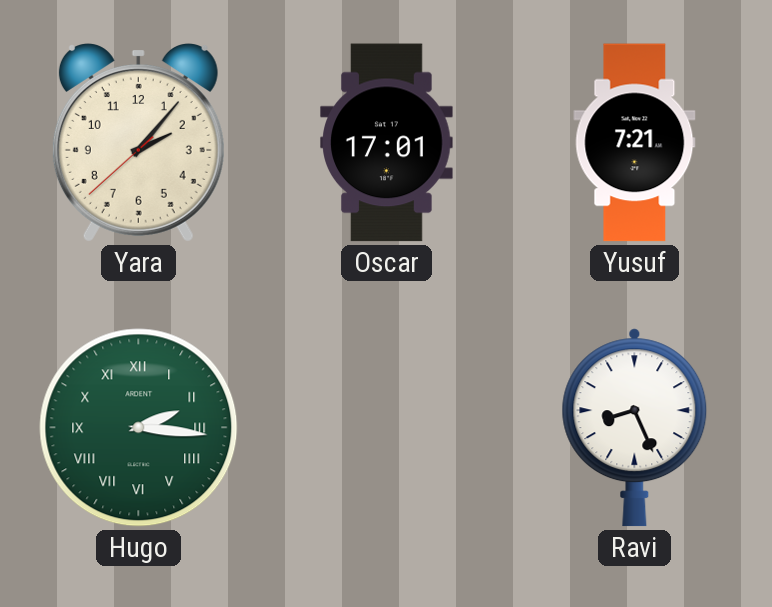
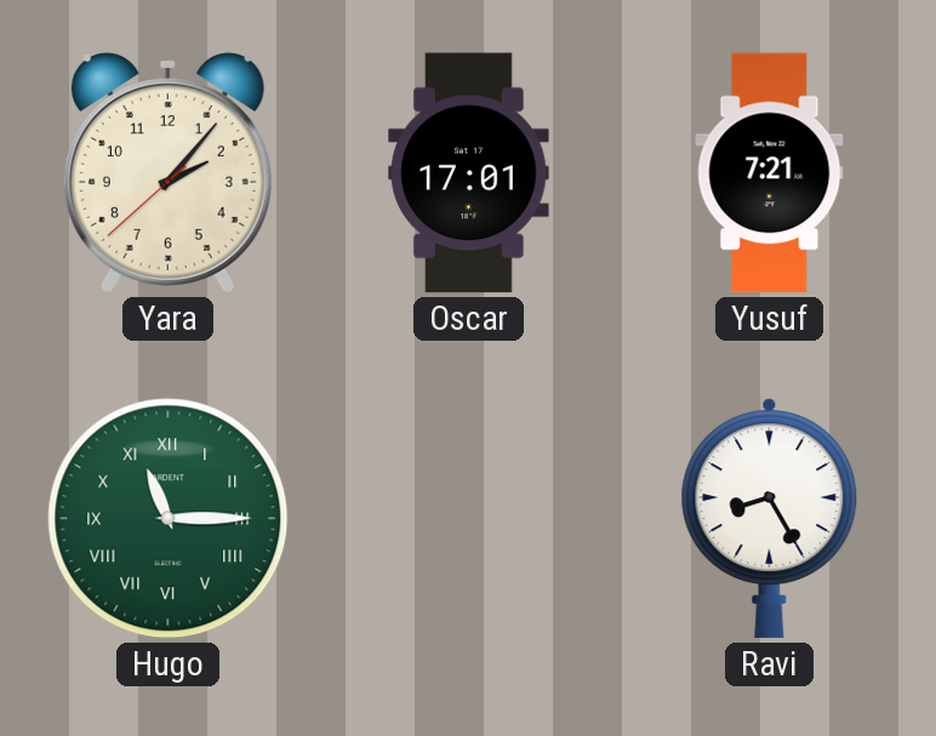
Hugo: 2:16 -> 11:15 (169, 519)
Ravi: 8:26 -> 8:25 (770, 519)
